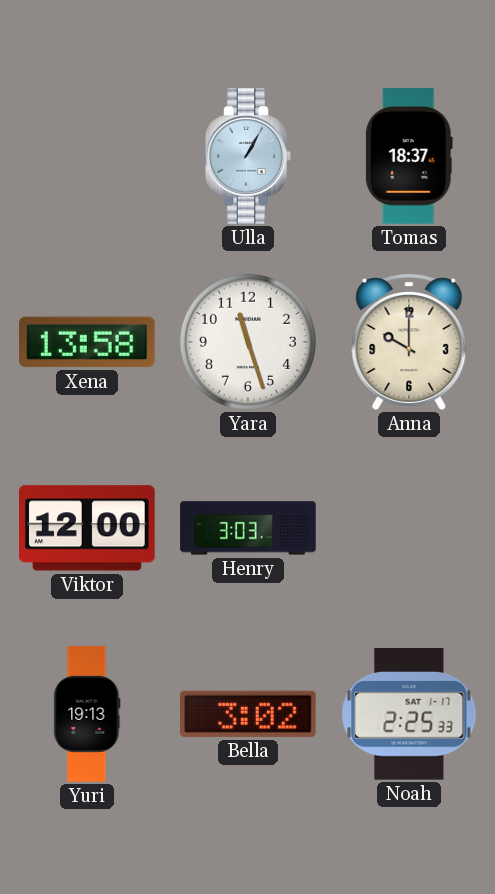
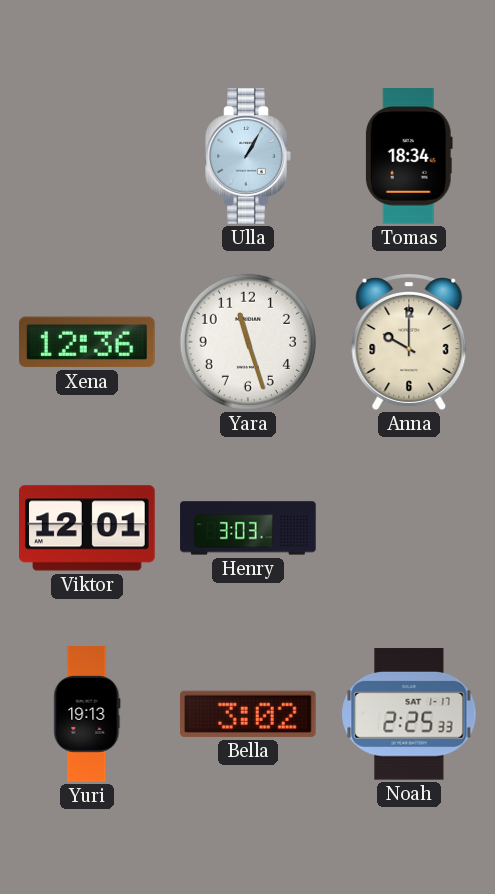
Tomas: 18:37 -> 18:34 (409, 156)
Xena: 13:58 -> 12:36 (88, 342)
Viktor: 12:00 -> 12:01 (88, 528)
